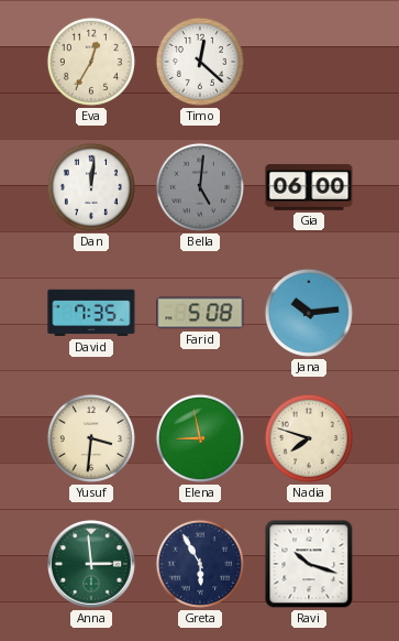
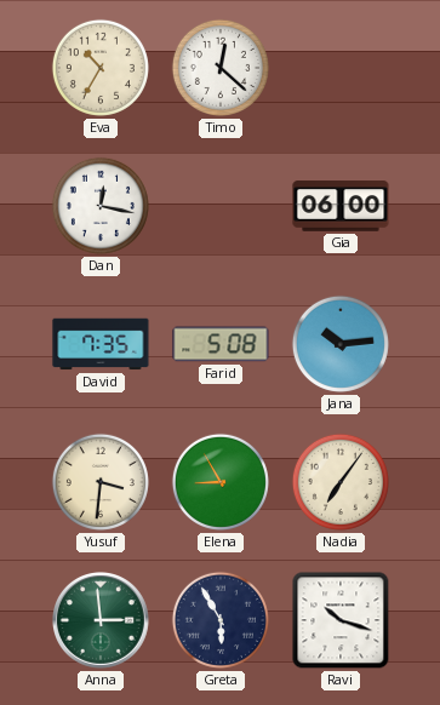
Eva: 12:35 -> 10:35 (101, 68)
Dan: 12:01 -> 12:17 (101, 206)
Bella: 5:01 -> none (200, 187)
Elena: 8:58 -> 8:55 (221, 482)
Nadia: 7:48 -> 7:06 (341, 482)
